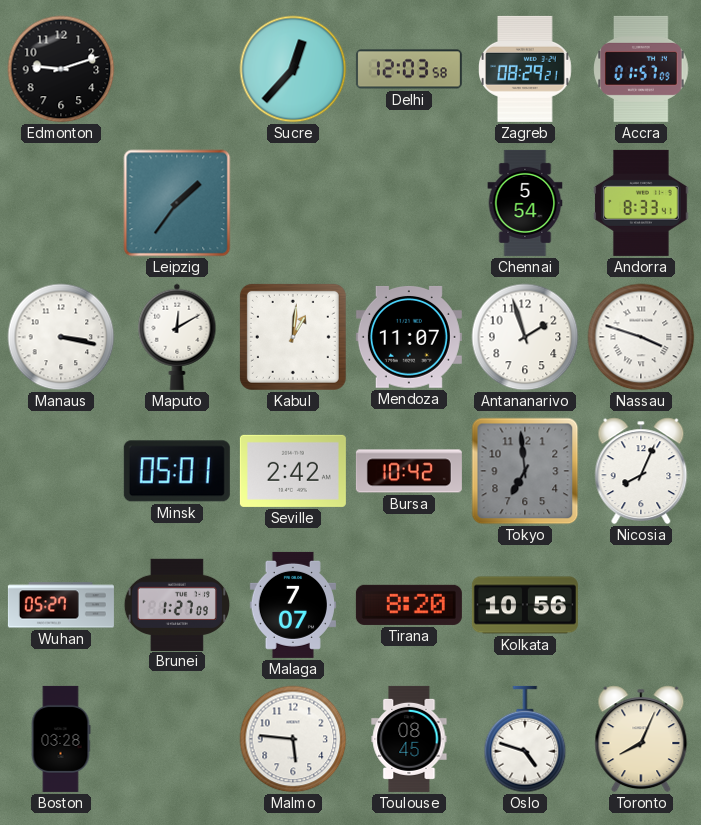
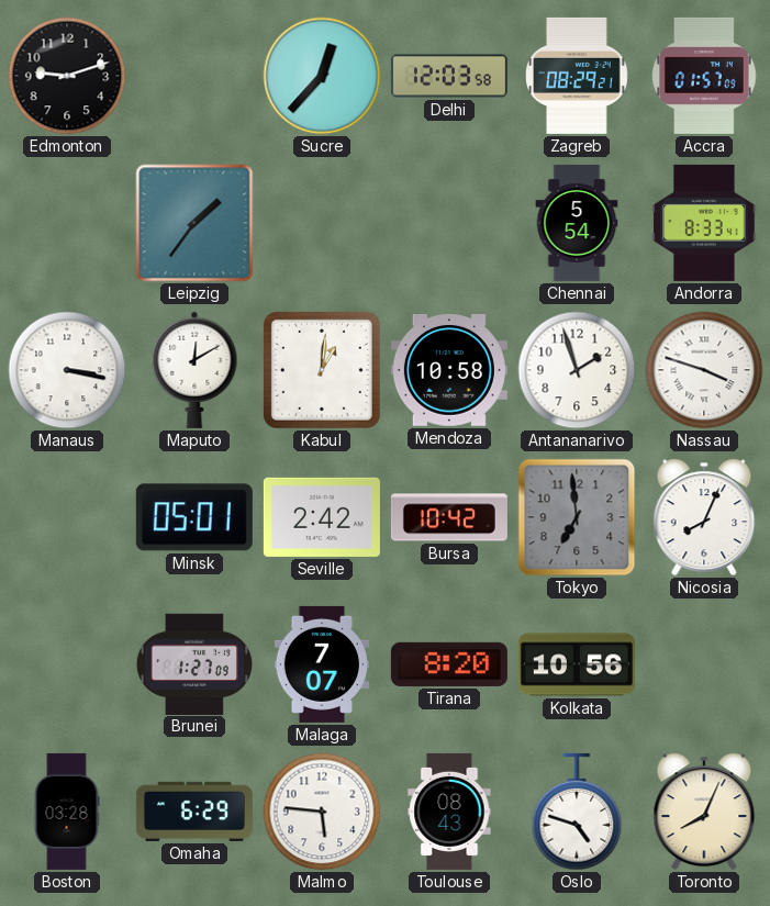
Mendoza: 11:07 -> 10:58 (449, 370)
Wuhan: 05:27 -> none (61, 605)
Omaha: none -> 6:29 (194, 812)
Toulouse: 08:45 -> 08:43 (449, 812)
